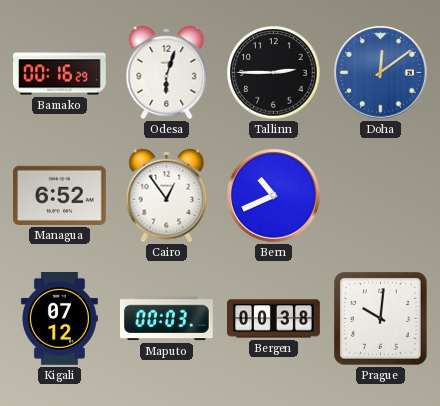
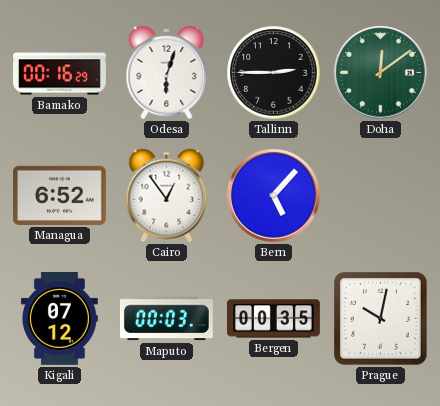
Doha dial: blue -> green (381, 73)
Bern: 10:41 -> 5:07 (274, 196)
Bergen: 00:38 -> 00:35 (274, 319)
Prague: 10:01 -> 10:02 (381, 319)
